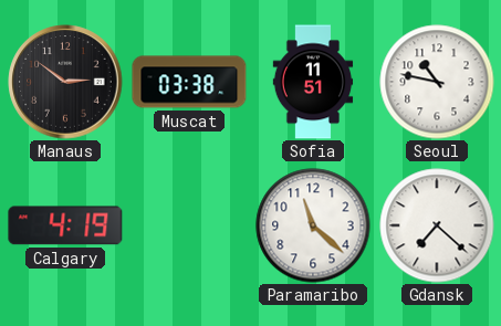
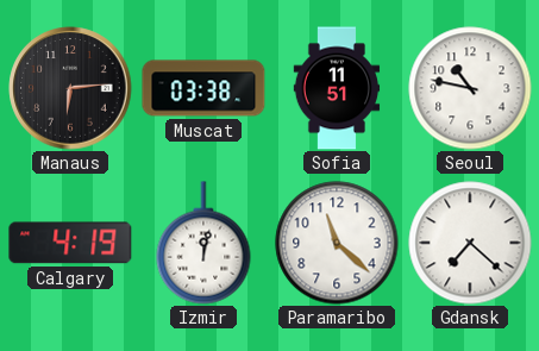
Manaus: 2:51 -> 6:14 (70, 88)
Izmir: none -> 12:02 (203, 243)
